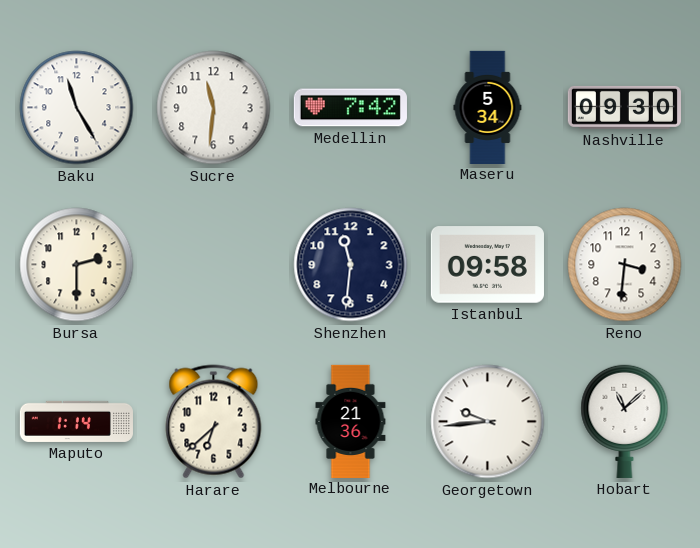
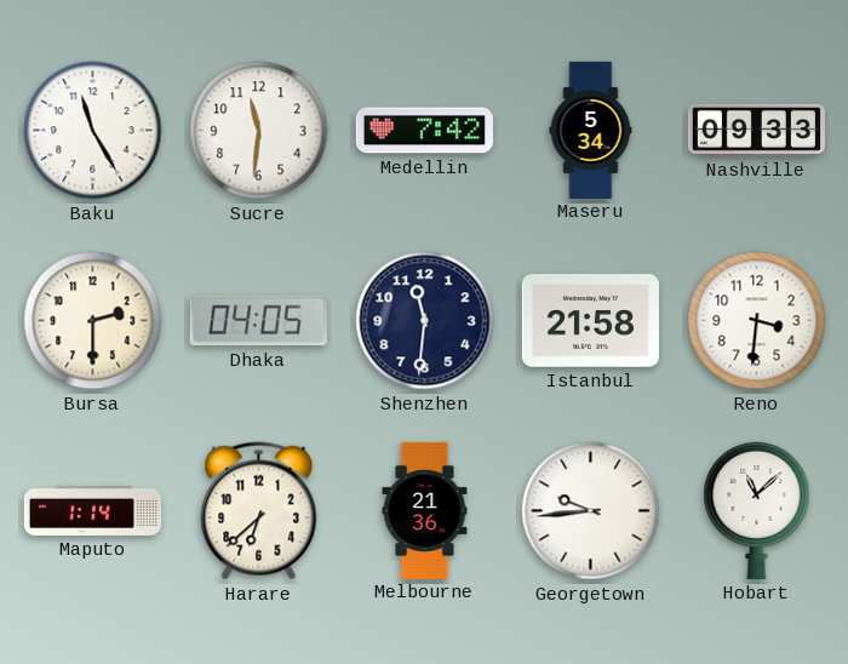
Nashville: 09:30 -> 09:33 (756, 130)
Dhaka: none -> 04:05 (258, 321)
Istanbul: 09:58 -> 21:58 (590, 321)
